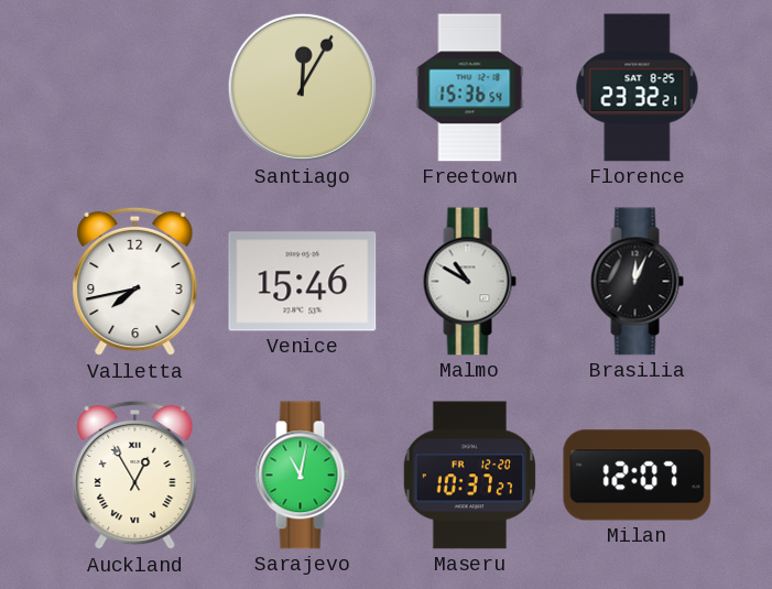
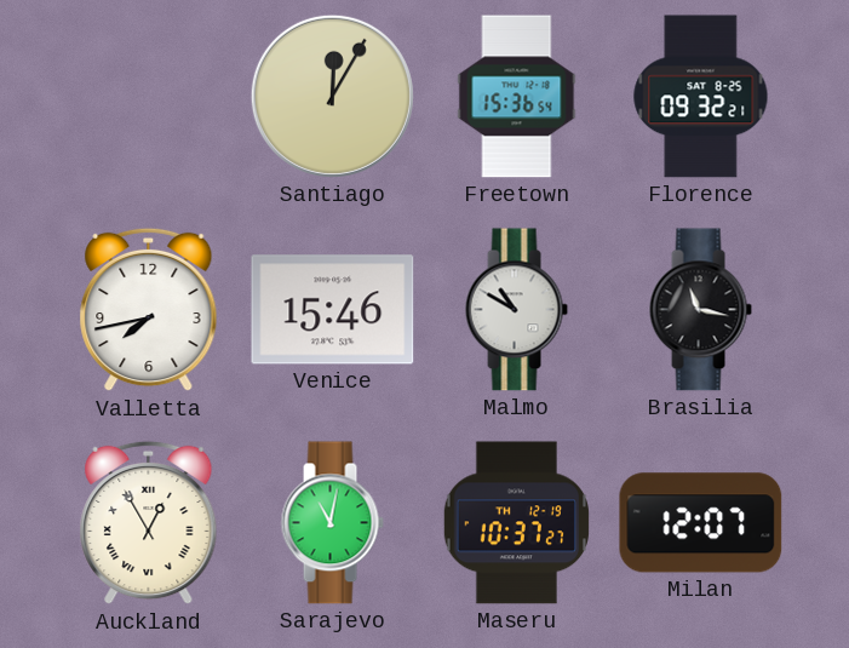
Florence: 23:32 -> 09:32 (701, 97)
Brasilia: 12:04 -> 11:17 (700, 310)
Maseru date: FR 12-20 -> TH 12-19 (516, 523)
